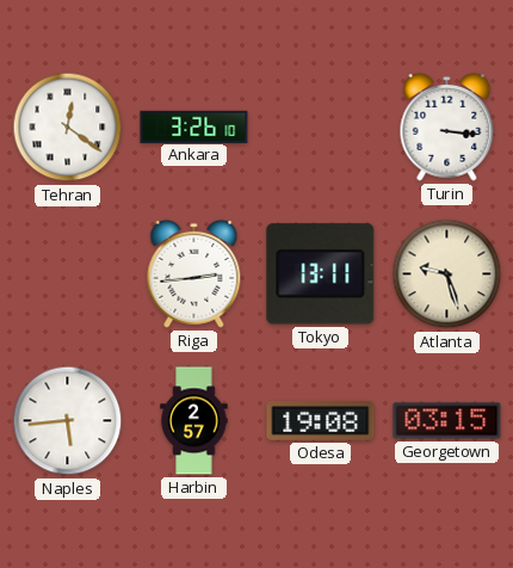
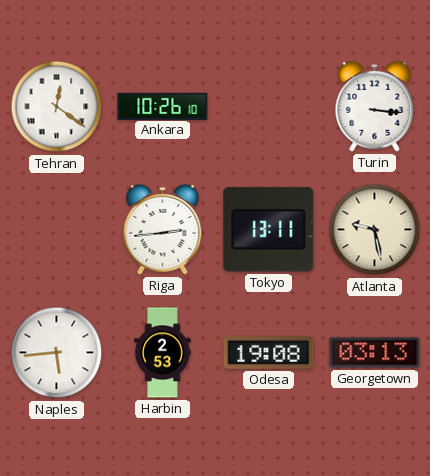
Ankara: 3:26 -> 10:26 (163, 106)
Atlanta: 9:27 -> 9:28 (375, 230)
Harbin: 2:57 -> 2:53 (163, 353)
Georgetown: 03:15 -> 03:13 (375, 353)
